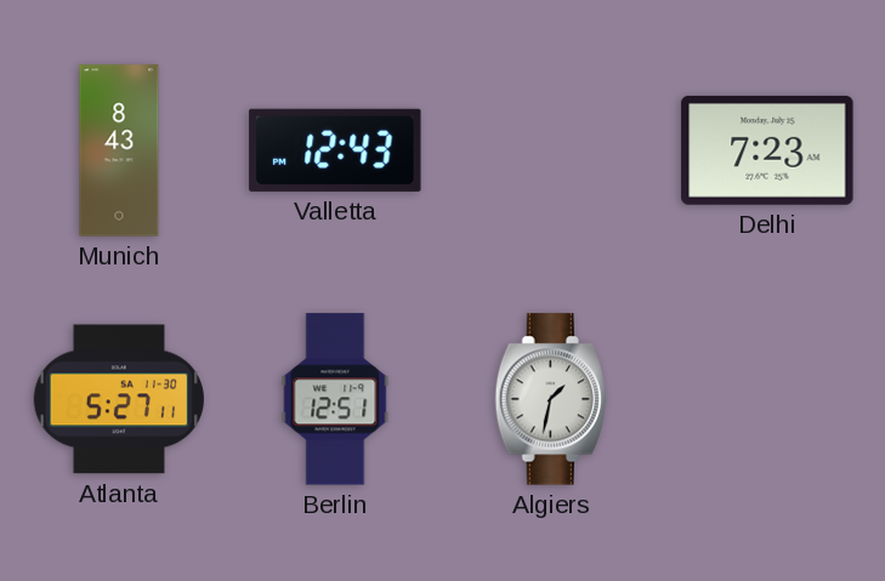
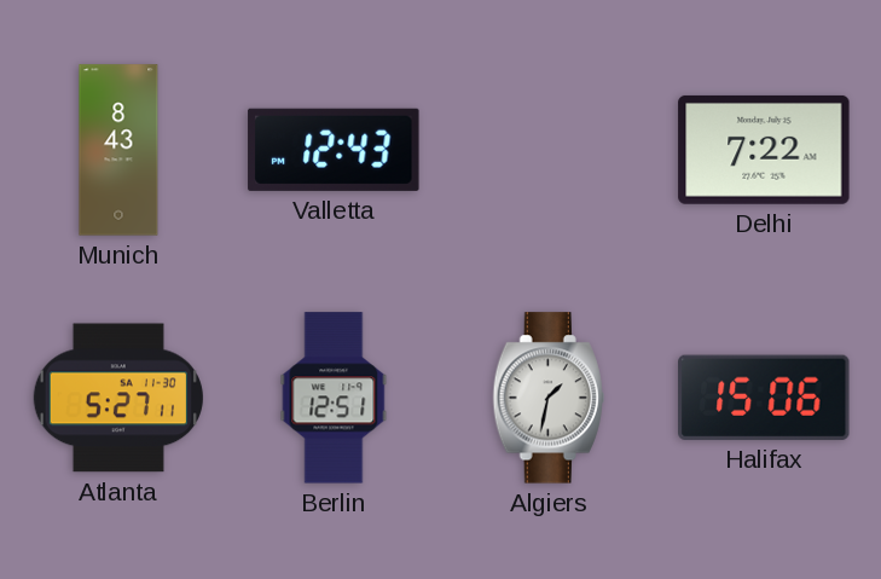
Delhi: 7:23 -> 7:22 (764, 150)
Halifax: none -> 15:06 (764, 398)
